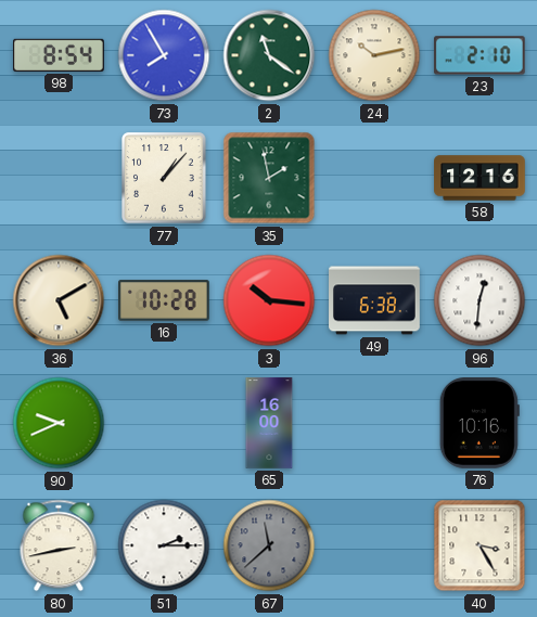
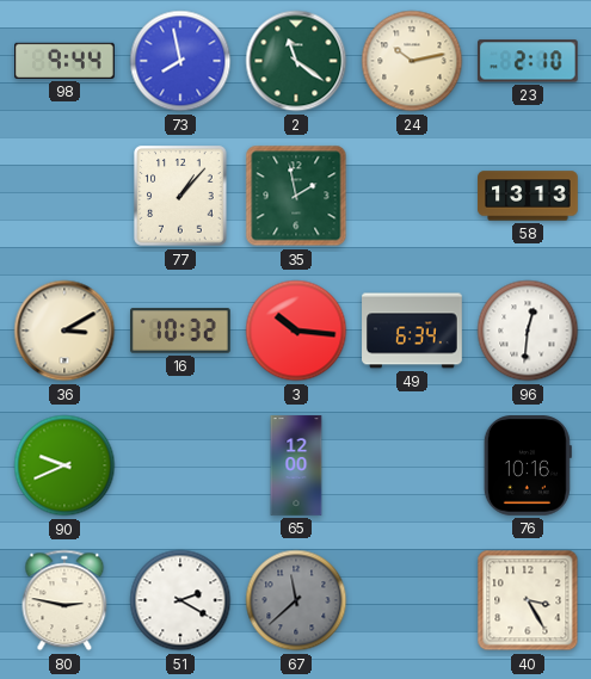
98: 8:54 -> 9:44 (66, 61)
73: 7:55 -> 7:58 (180, 61)
58: 12:16 -> 13:13 (528, 196)
36: 5:10 -> 3:10 (64, 331)
16: 10:28 -> 10:32 (181, 331)
49: 6:38 -> 6:34 (412, 331)
65: 16:00 -> 12:00 (296, 465)
80: 2:43 -> 2:47 (64, 600)
51: 2:15 -> 2:20 (180, 600)
